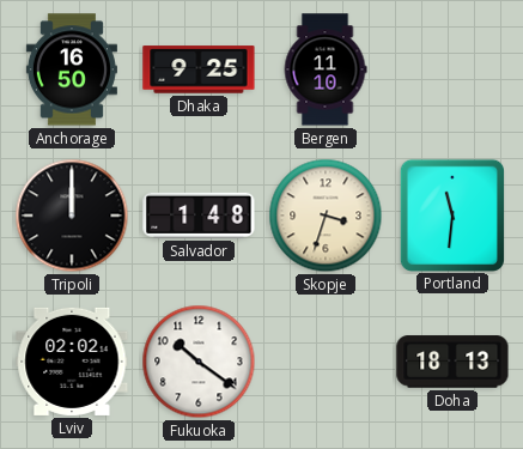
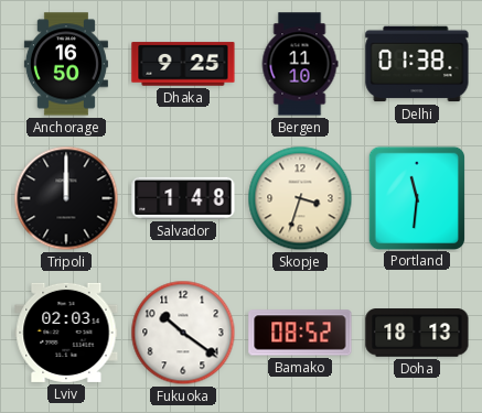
Delhi: none -> 01:38 (417, 64)
Lviv: 02:02 -> 02:03 (66, 333)
Bamako: none -> 08:52 (300, 333)
